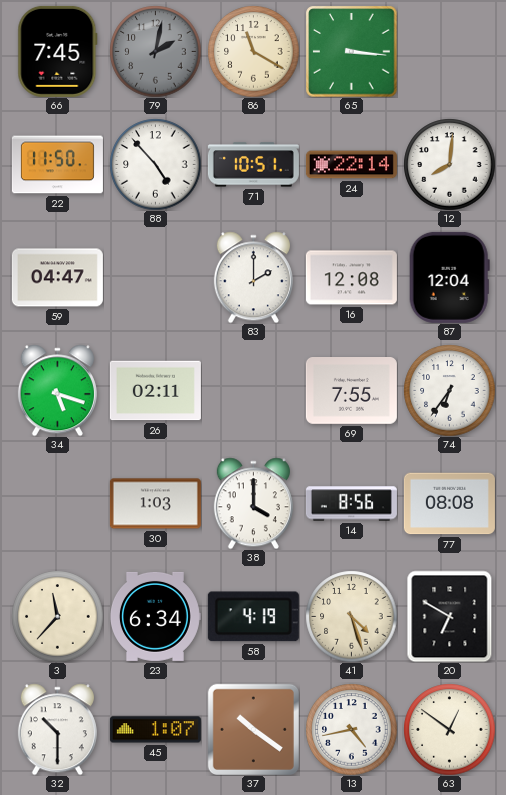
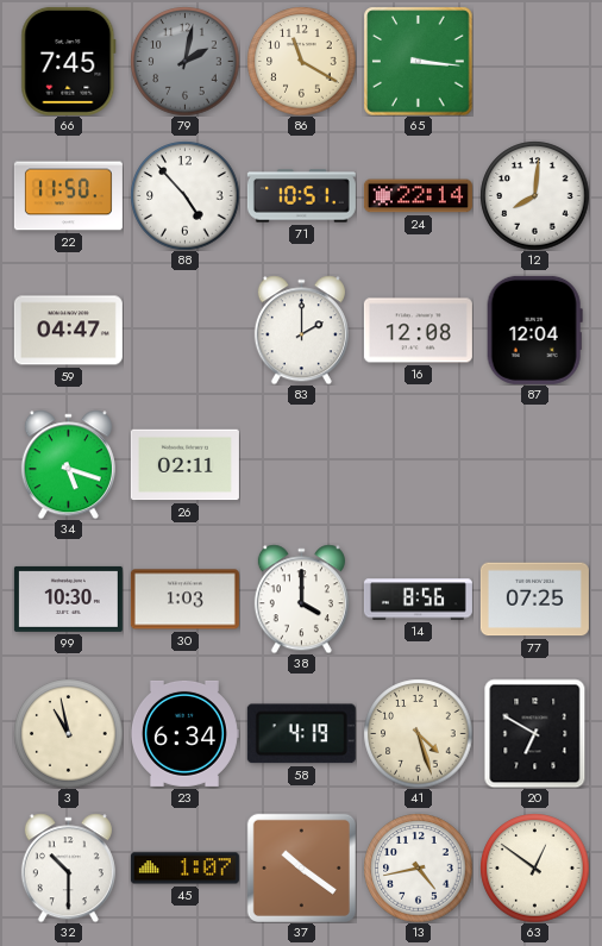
69: 7:55 -> none (351, 391)
74: 6:36 -> none (449, 390)
99: none -> 10:30 (68, 599)
77: 08:08 -> 07:25 (534, 600)
3: 11:37 -> 10:58 (68, 733)
